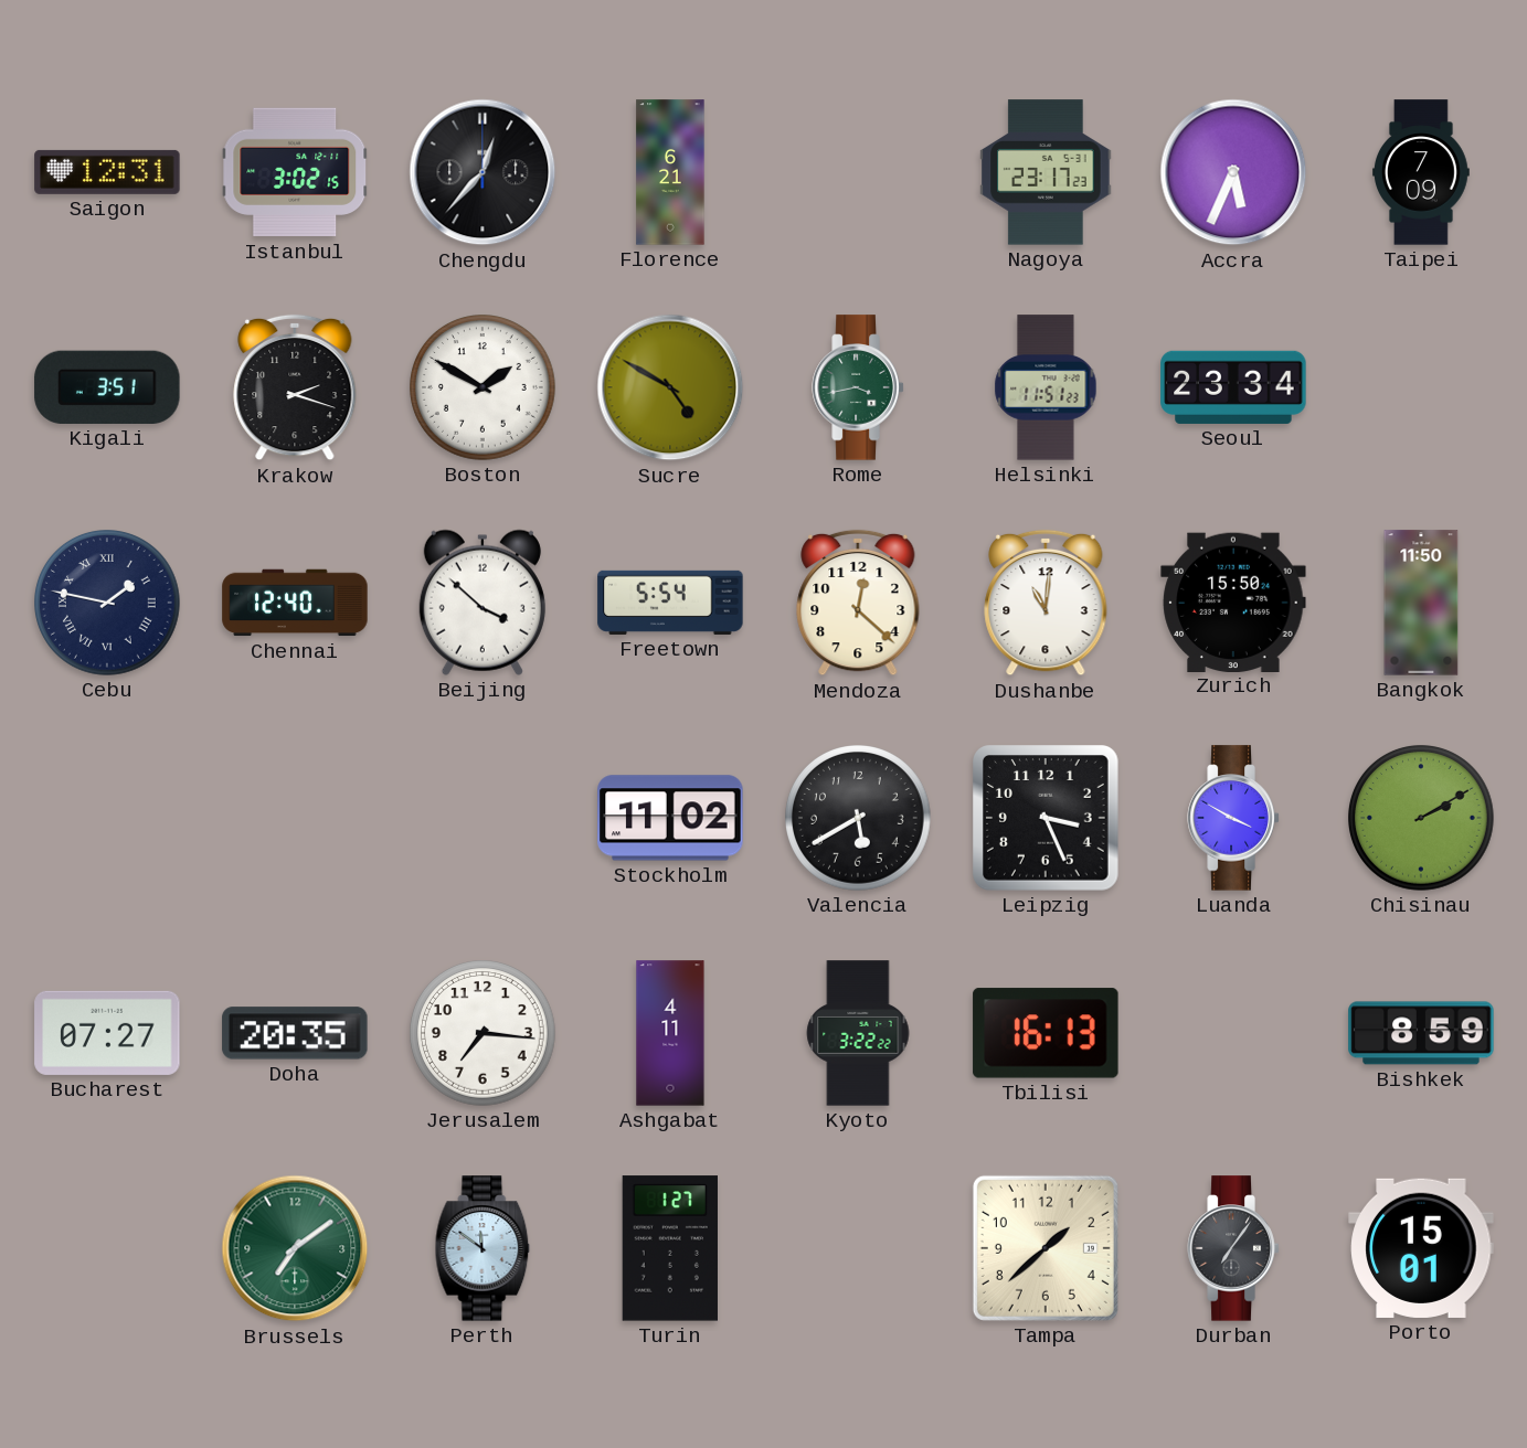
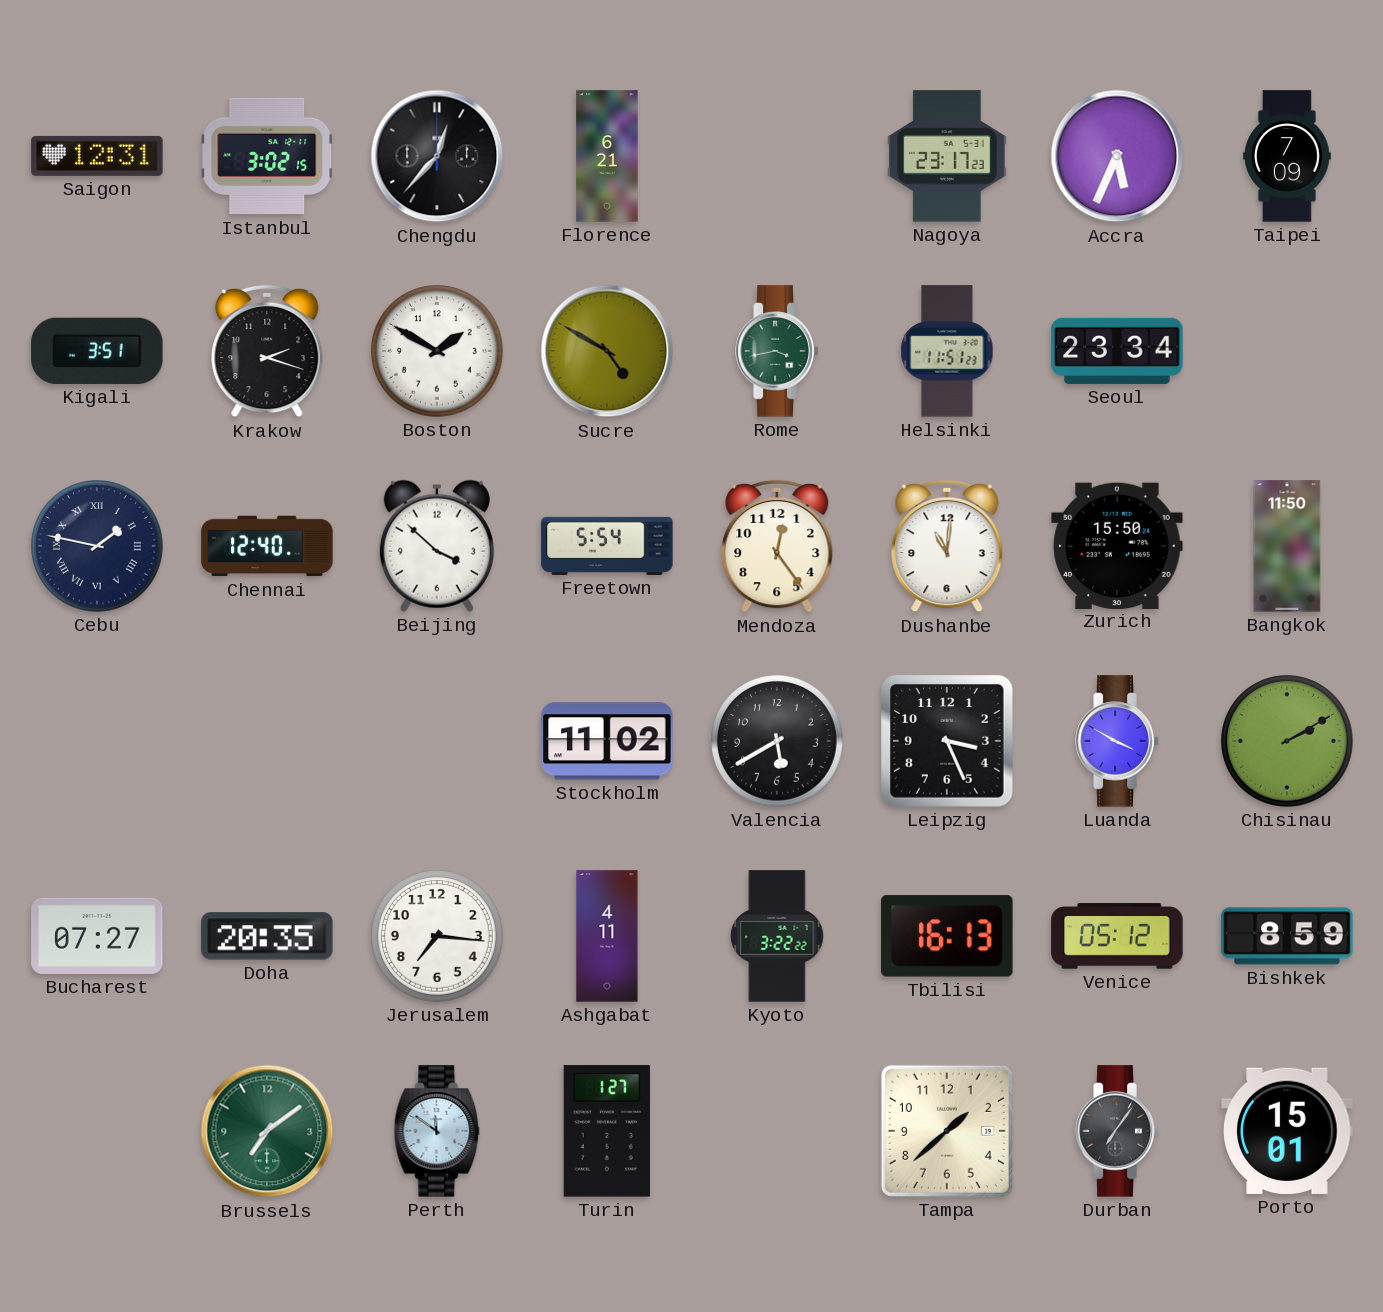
Mendoza: 12:22 -> 12:24 (777, 546)
Venice: none -> 05:12 (1117, 936)
